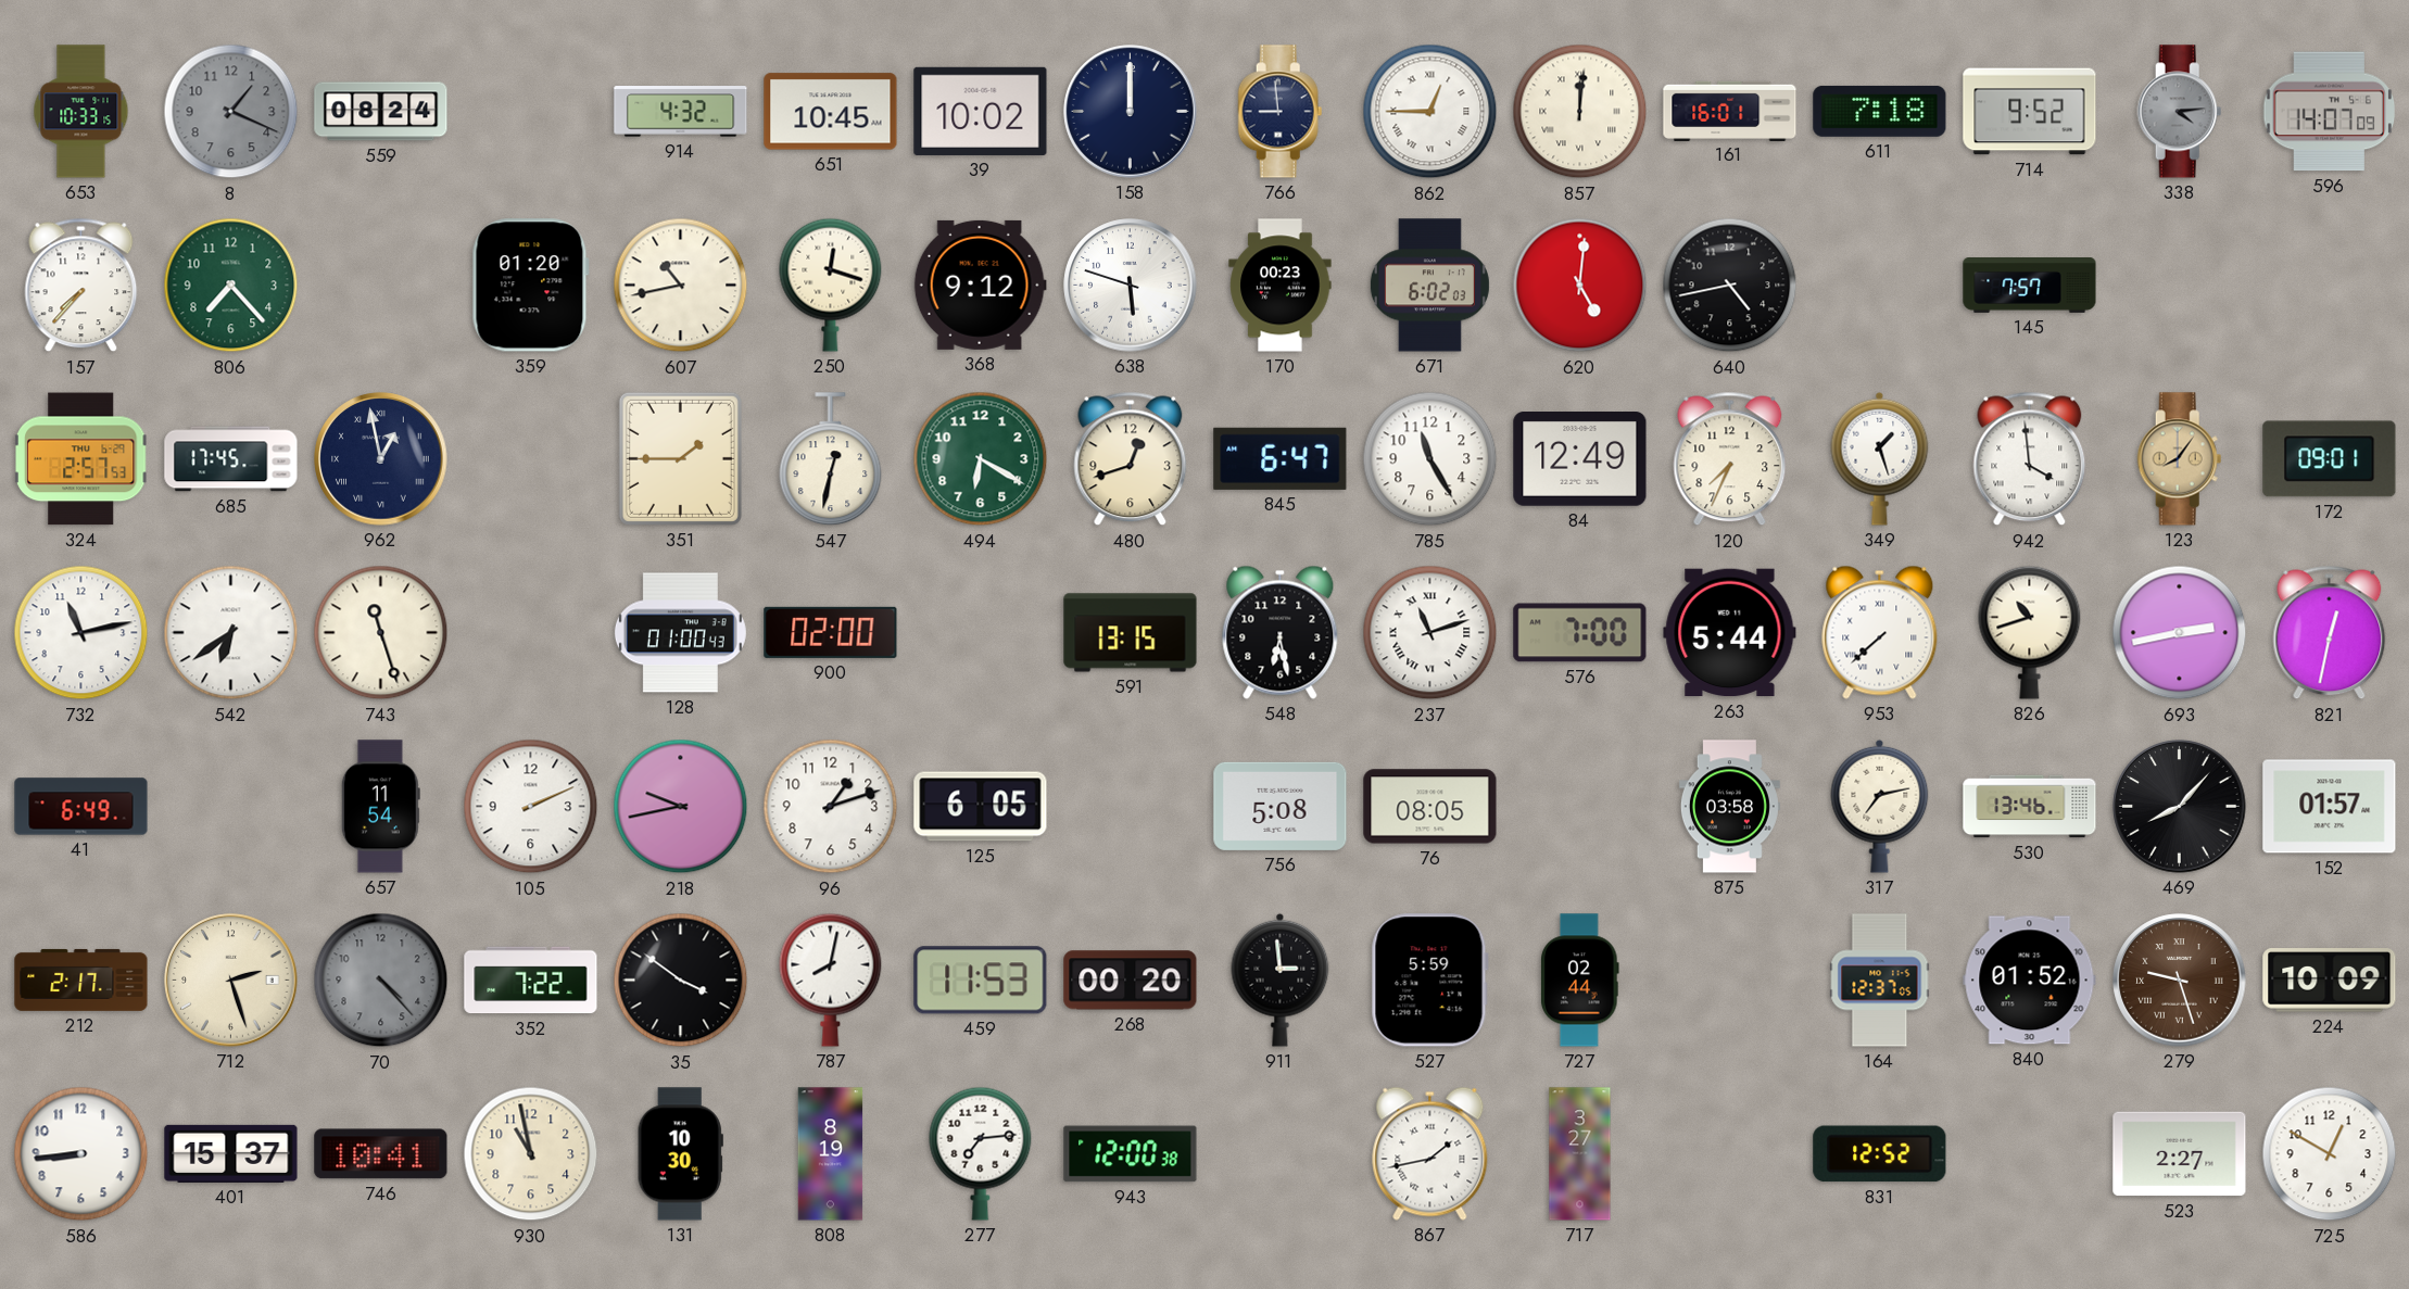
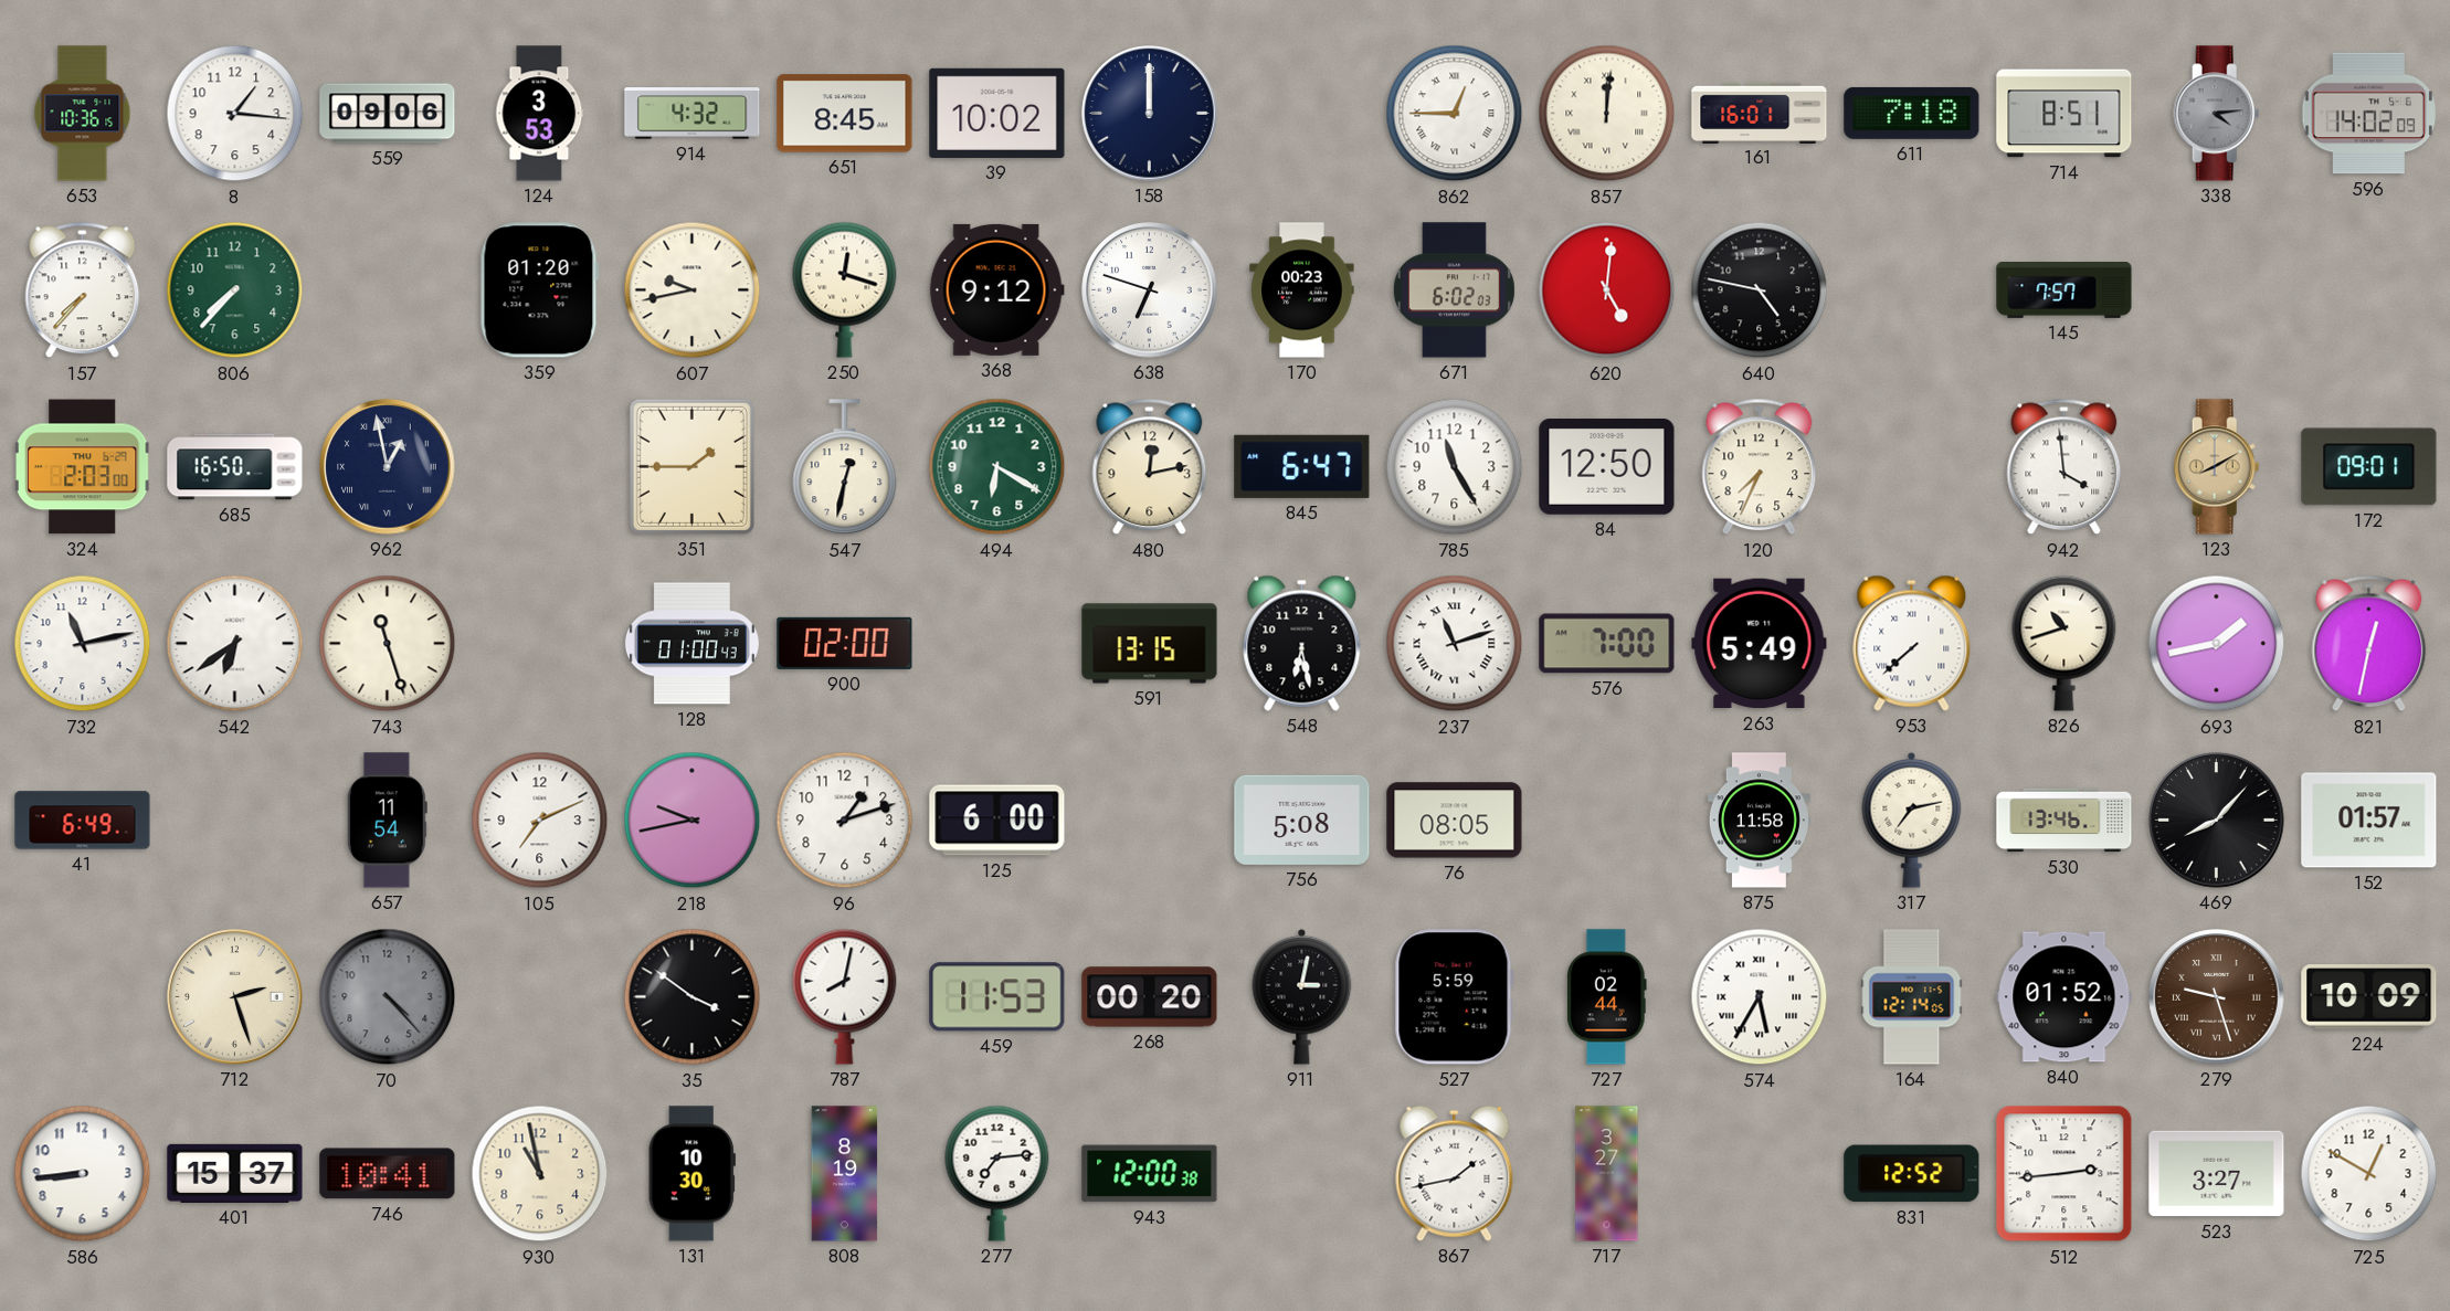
653: 10:33 -> 10:36 (83, 114)
8: 1:19 -> 1:16 (235, 114)
8 dial: grey -> white (235, 114)
559: 08:24 -> 09:06 (388, 114)
124: none -> 3:53 (540, 114)
651: 10:45 -> 8:45 (845, 114)
766: 8:59 -> none (1281, 112)
714: 9:52 -> 8:51 (2064, 114)
596: 14:07 -> 14:02 (2369, 114)
806: 7:23 -> 7:37 (235, 290)
607: 10:43 -> 9:43 (693, 290)
638: 5:48 -> 6:48 (1150, 290)
640: 4:43 -> 4:47 (1760, 290)
324: 2:57 -> 2:03 (83, 467)
685: 17:45 -> 16:50 (235, 467)
480: 12:42 -> 12:13 (1150, 467)
84: 12:49 -> 12:50 (1607, 467)
349: 1:27 -> none (1880, 458)
123: 8:06 -> 8:10 (2217, 467)
263: 5:44 -> 5:49 (1760, 644)
693: 2:43 -> 1:43 (2217, 644)
105: 2:11 -> 7:11 (540, 821)
125: 6:05 -> 6:00 (997, 821)
875: 03:58 -> 11:58 (1759, 821)
212: 2:17 -> none (81, 980)
352: 7:22 -> none (531, 981)
911: 2:59 -> 3:02 (1302, 996)
574: none -> 5:35 (1760, 997)
164: 12:37 -> 12:14 (1912, 997)
512: none -> 2:44 (2064, 1174)
523: 2:27 -> 3:27 (2217, 1174)
